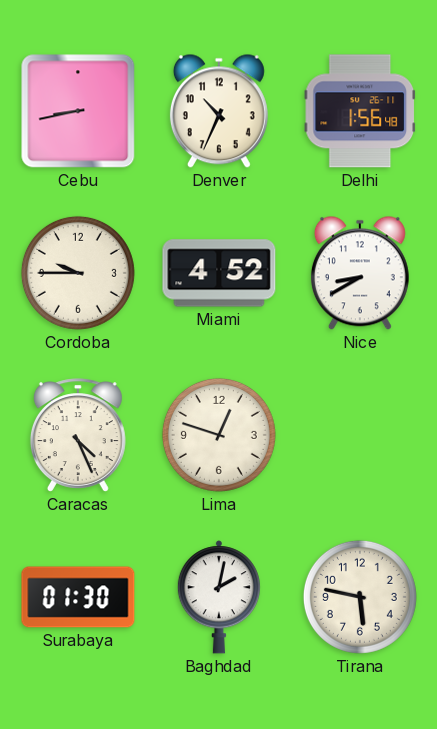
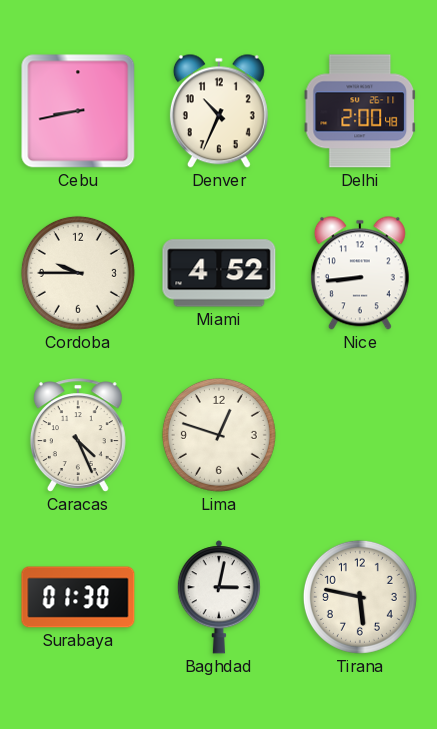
Delhi: 1:56 -> 2:00 (360, 111)
Nice: 8:40 -> 8:44 (360, 273)
Baghdad: 2:02 -> 3:02 (219, 597)
